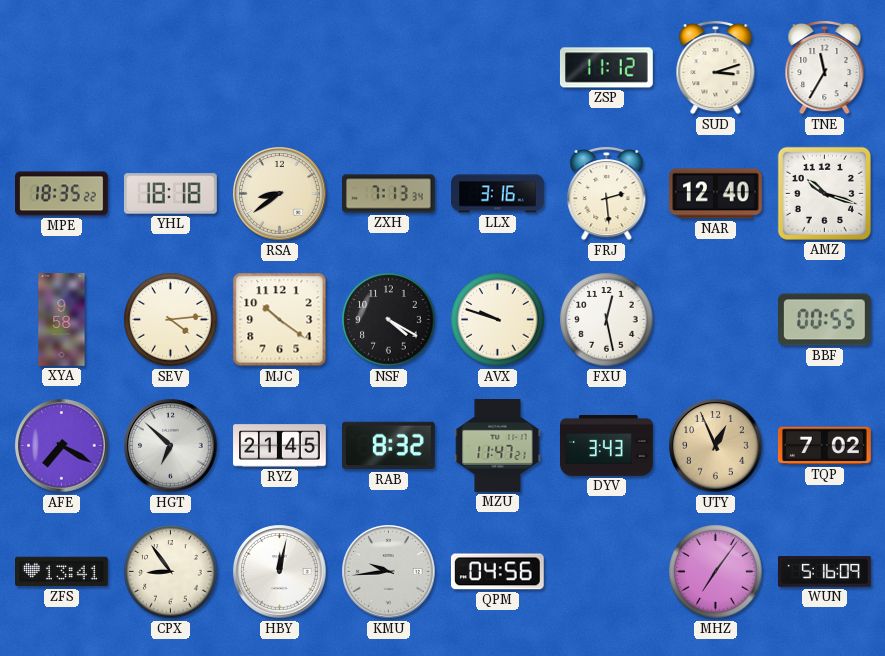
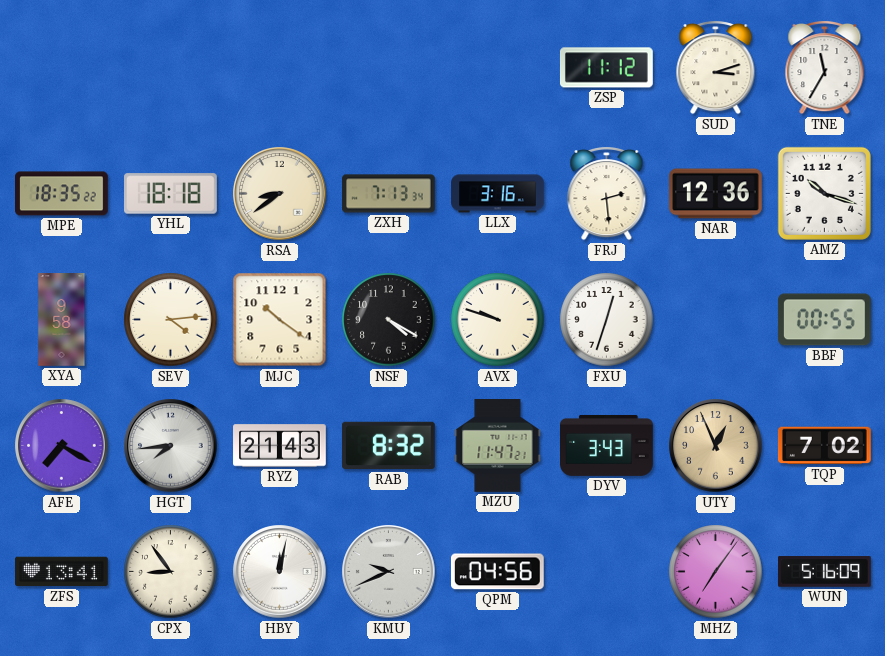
NAR: 12:40 -> 12:36 (716, 194)
FXU: 12:28 -> 12:33 (607, 320)
HGT: 6:52 -> 7:44 (171, 446)
RYZ: 21:45 -> 21:43 (280, 446)
KMU: 9:44 -> 9:41 (389, 572)
